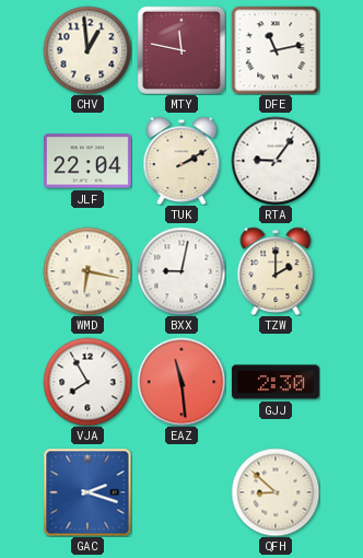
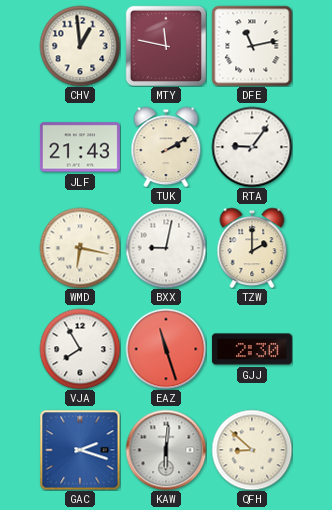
JLF: 22:04 -> 21:43 (80, 147)
EAZ: 11:29 -> 11:27 (166, 349)
KAW: none -> 6:01 (166, 450)
